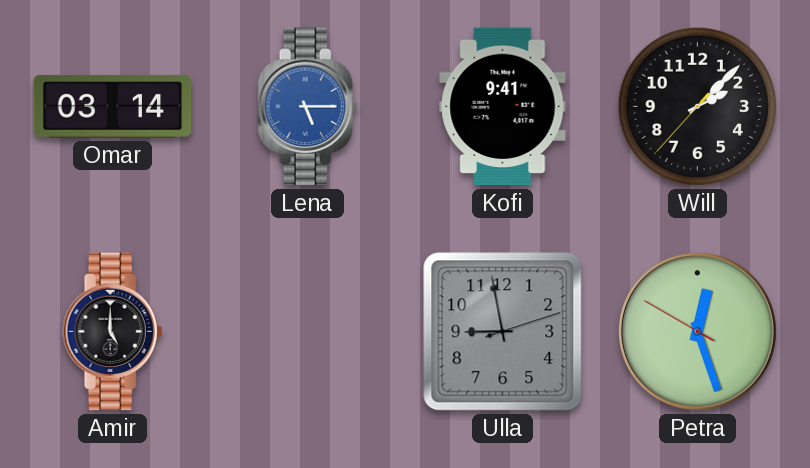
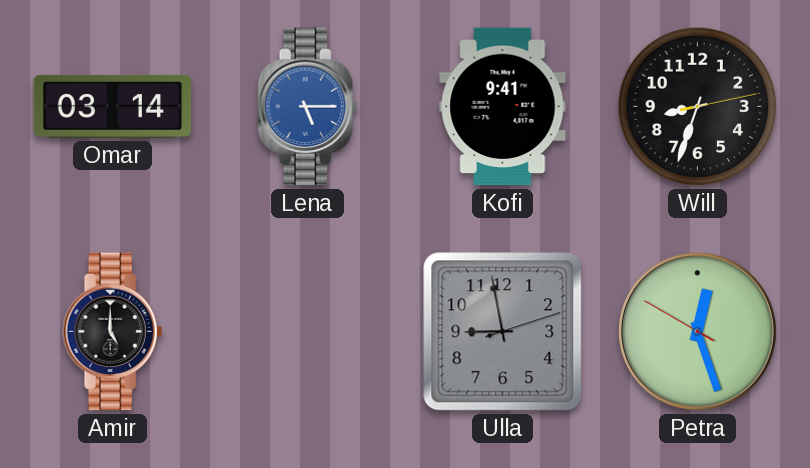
Will: 2:07 -> 8:33 (697, 106)
